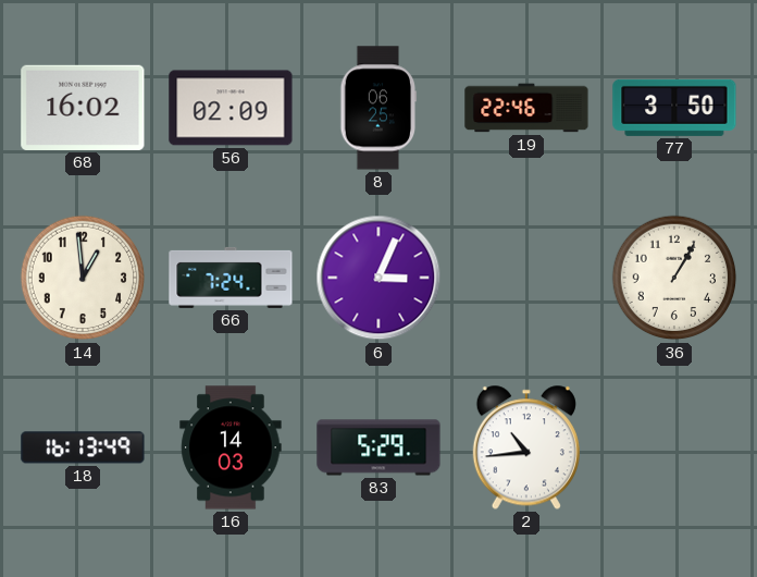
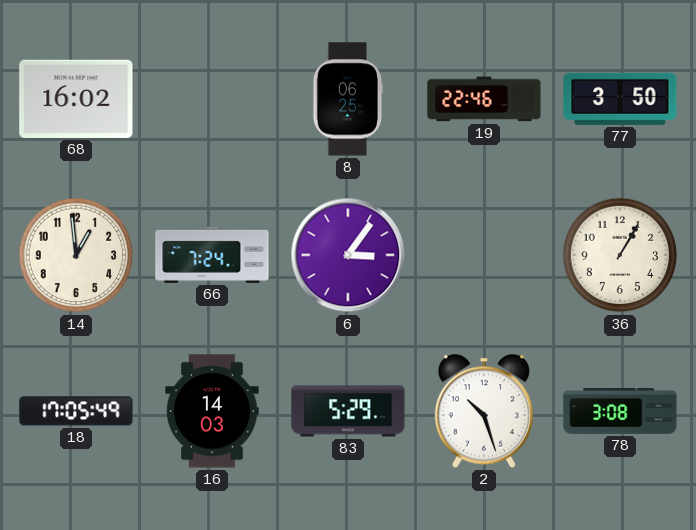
56: 02:09 -> none (231, 108)
6: 3:04 -> 3:06 (348, 255)
18: 16:13 -> 17:05 (76, 411)
2: 10:44 -> 10:27 (484, 411)
78: none -> 3:08 (620, 412)
